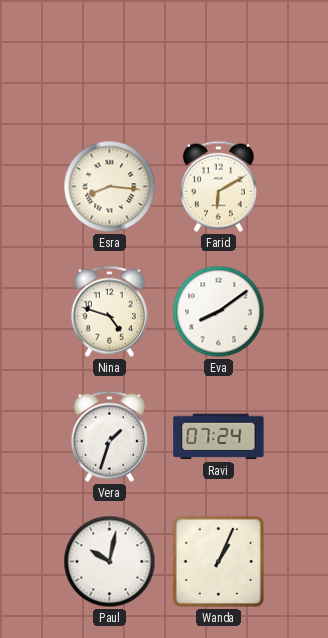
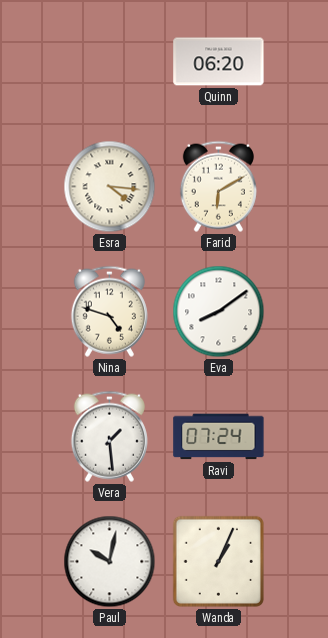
Quinn: none -> 06:20 (219, 62)
Esra: 8:16 -> 4:16 (110, 187)
Vera: 1:33 -> 1:29 (109, 436)
